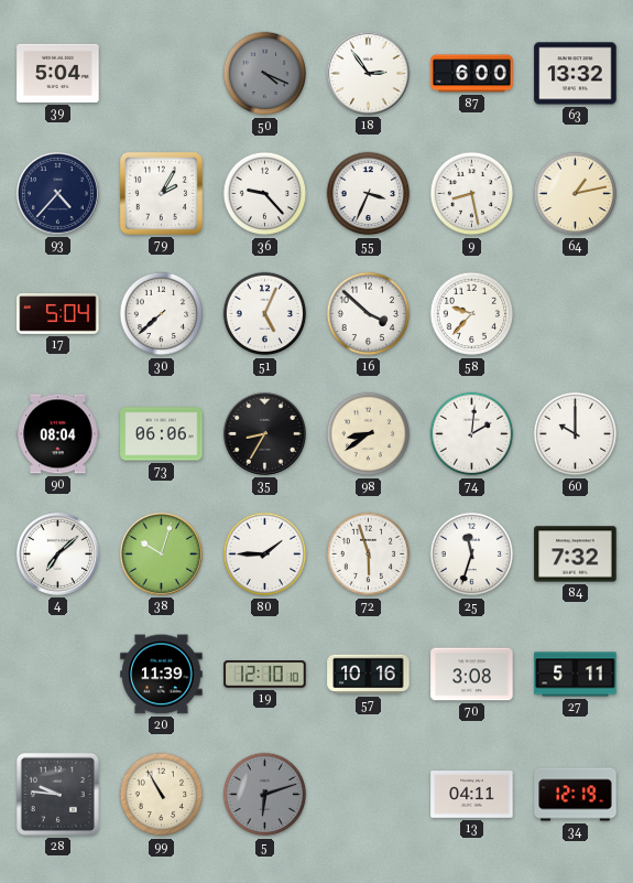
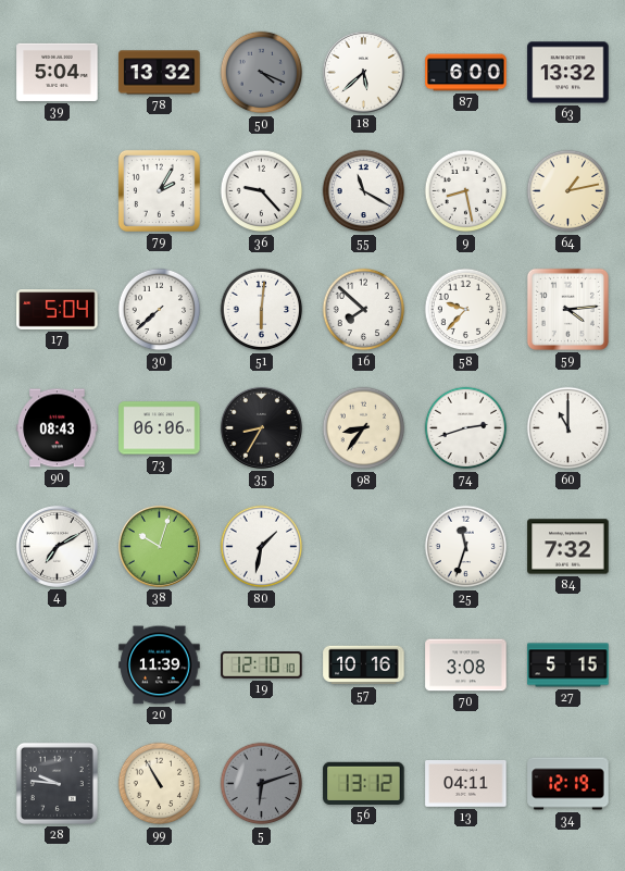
78: none -> 13:32 (160, 73)
18: 2:54 -> 5:38 (363, 72)
93: 4:37 -> none (57, 193)
55: 3:34 -> 11:20 (364, 191)
51: 5:04 -> 6:01 (262, 310)
16: 3:52 -> 7:52 (364, 310)
59: none -> 4:14 (567, 309)
90: 08:04 -> 08:43 (58, 428)
98: 8:39 -> 8:36 (364, 428)
74: 2:01 -> 2:42 (466, 428)
60: 10:00 -> 11:00 (568, 428)
4: 7:08 -> 7:10 (57, 546)
80: 1:45 -> 1:32 (262, 547)
72: 5:57 -> none (369, 554)
27: 5:11 -> 5:15 (568, 665)
56: none -> 13:12 (364, 783)
